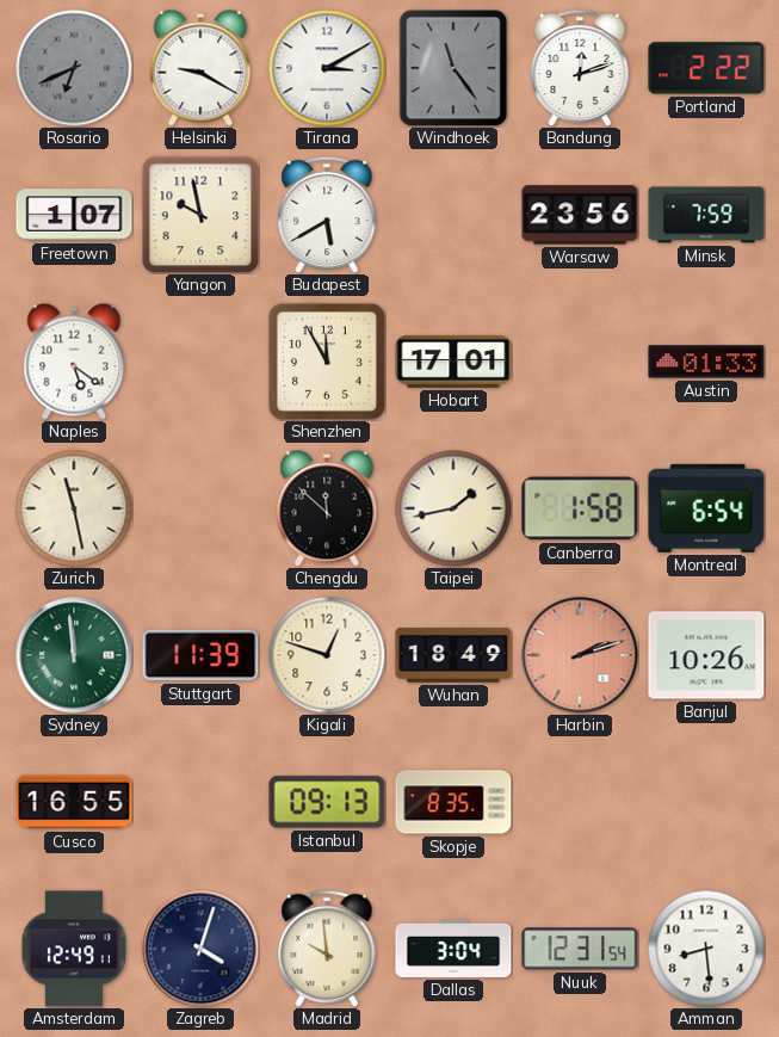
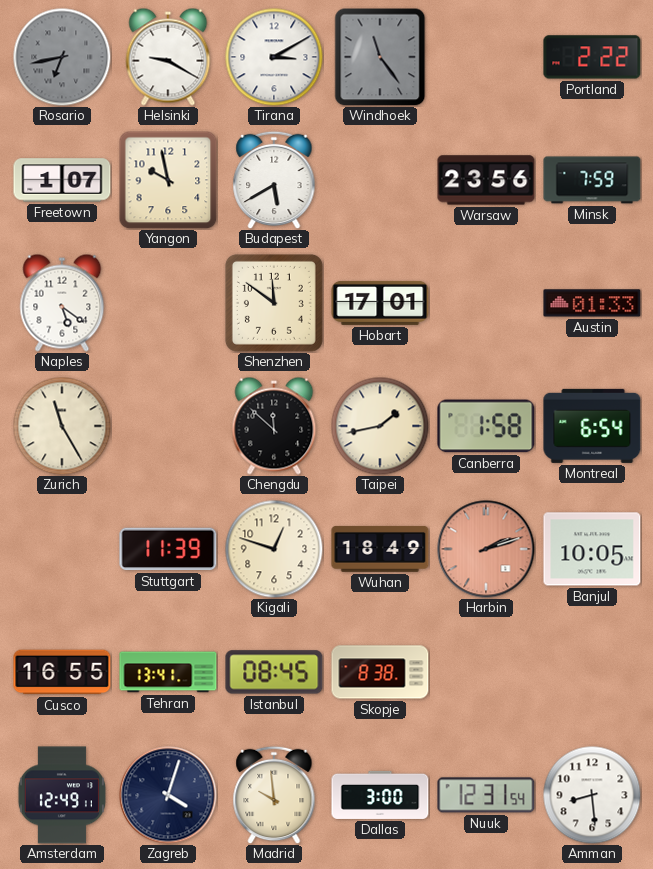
Rosario: 6:41 -> 6:43 (62, 57)
Bandung: 12:12 -> none (580, 68)
Shenzhen: 11:55 -> 11:51 (274, 303)
Zurich: 11:28 -> 11:25 (62, 426)
Sydney: 11:59 -> none (74, 655)
Banjul: 10:26 -> 10:05 (592, 549)
Tehran: none -> 13:41 (168, 672)
Istanbul: 09:13 -> 08:45 (274, 672)
Skopje: 8:35 -> 8:38 (380, 672)
Dallas: 3:04 -> 3:00 (380, 795)
